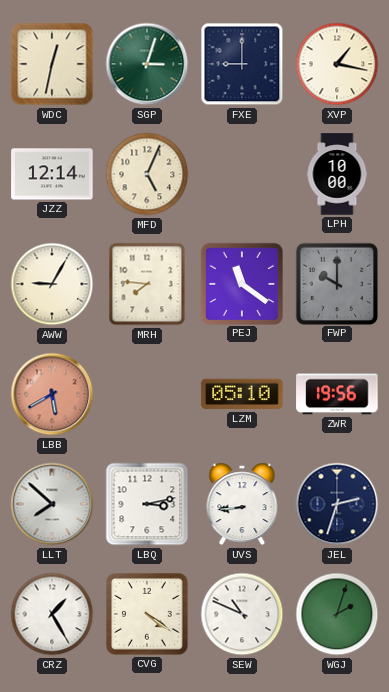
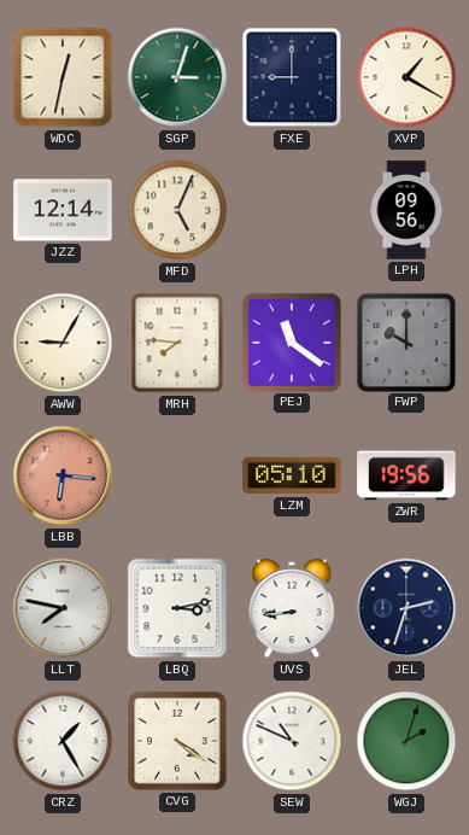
XVP: 1:17 -> 1:20 (406, 77)
LPH: 10:00 -> 09:56 (406, 210)
LBB: 5:40 -> 6:16 (63, 475)
LLT: 7:52 -> 7:47 (63, 608)
